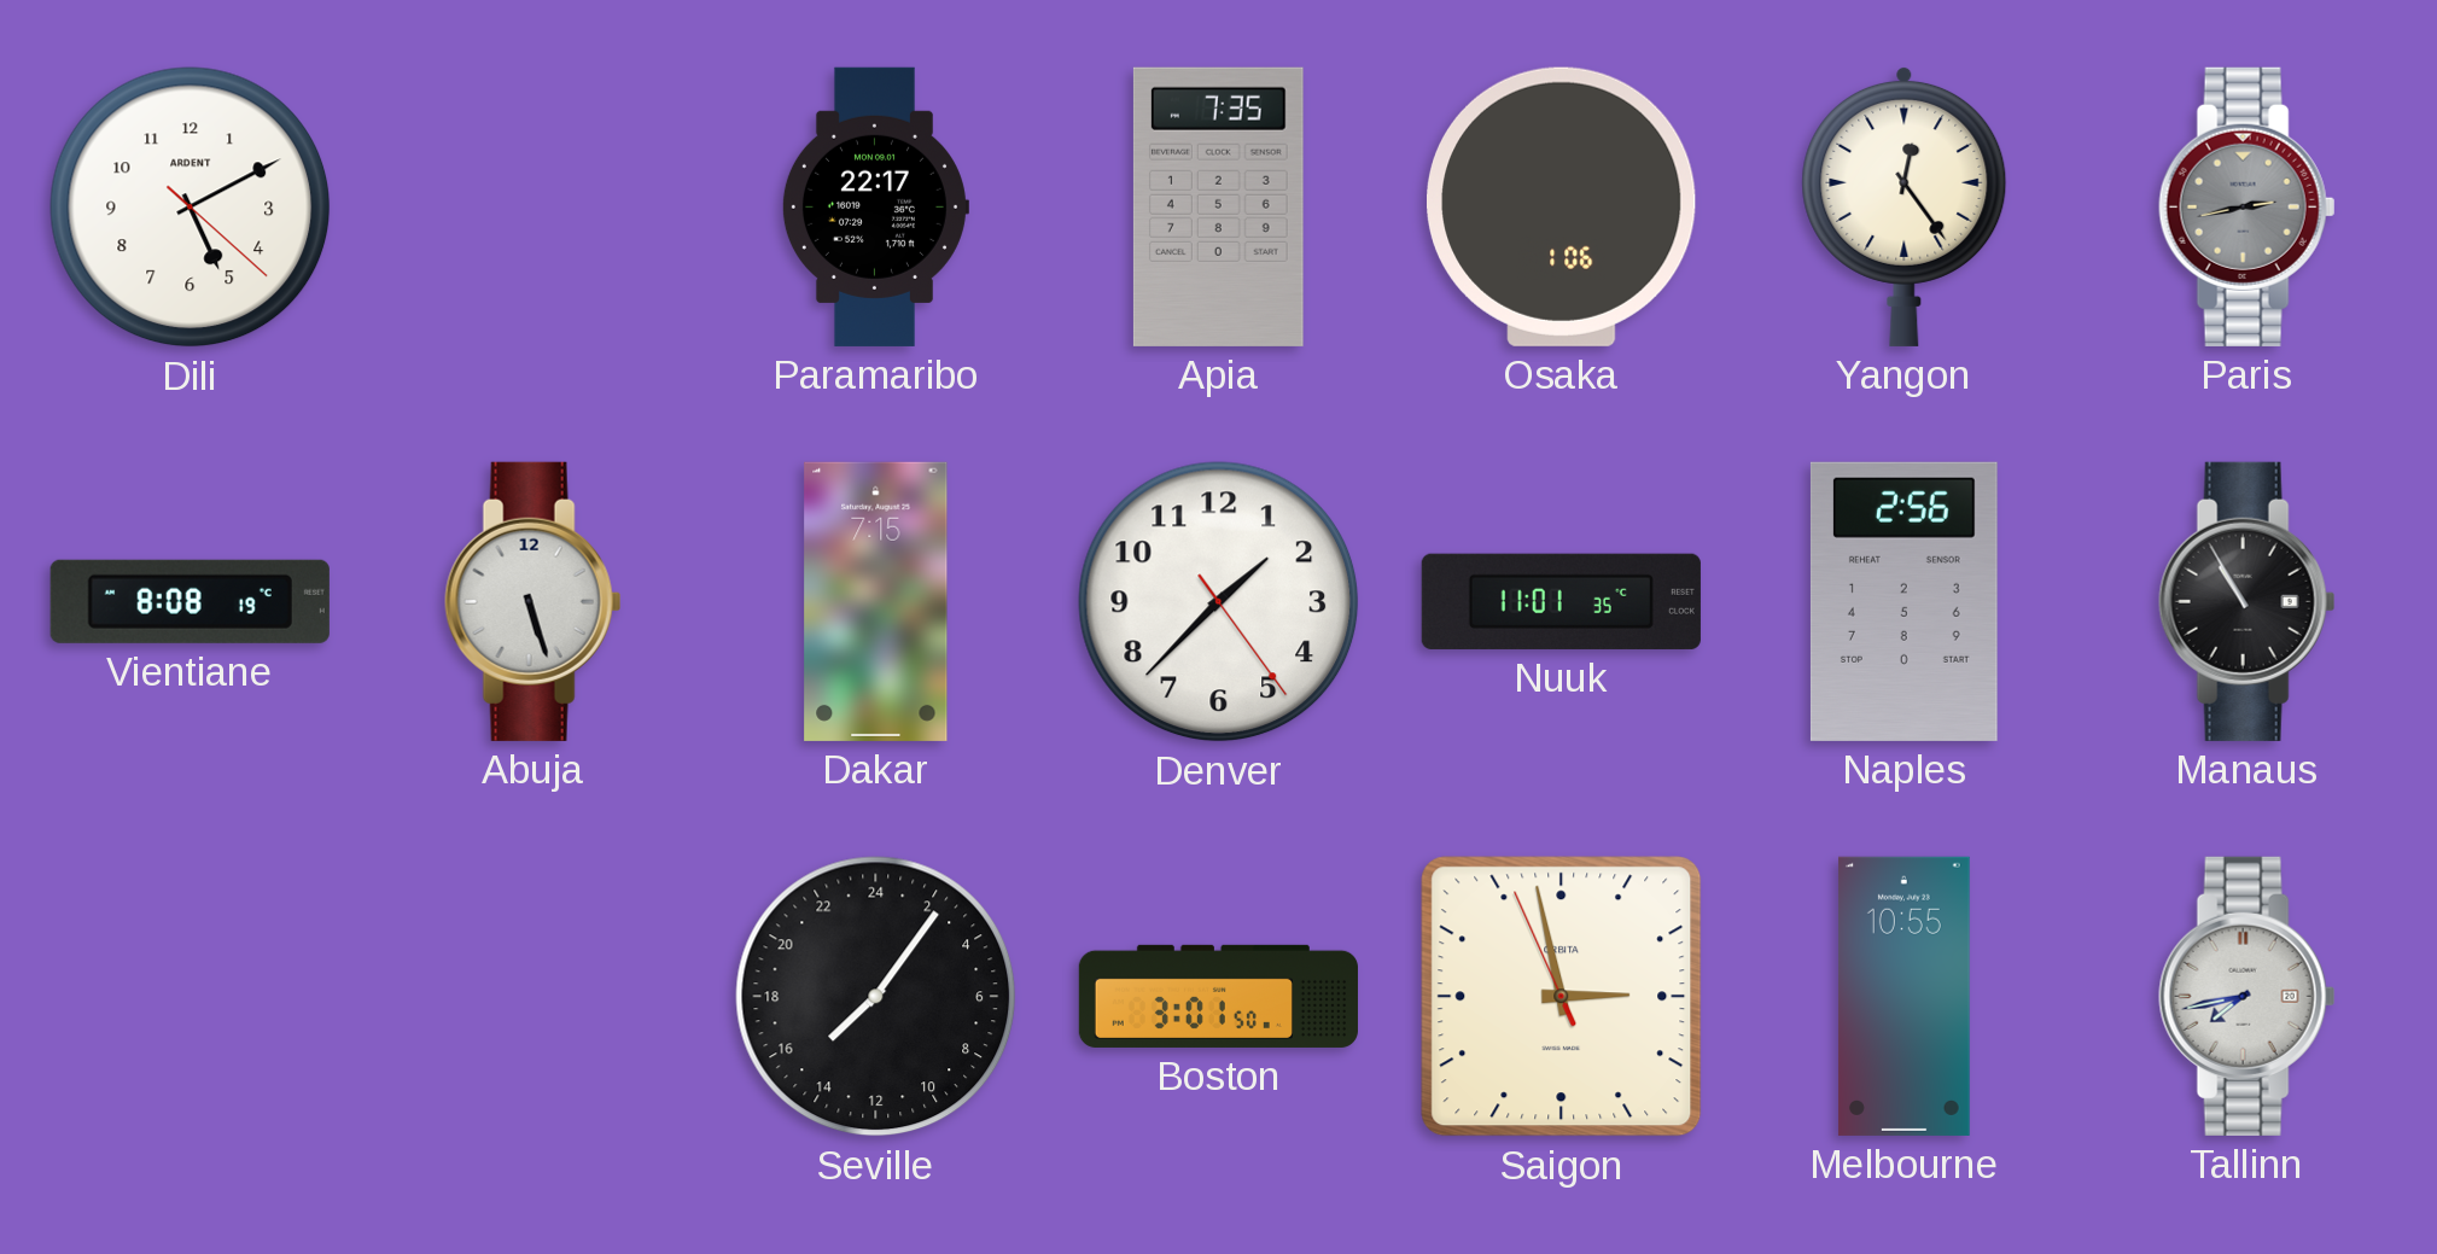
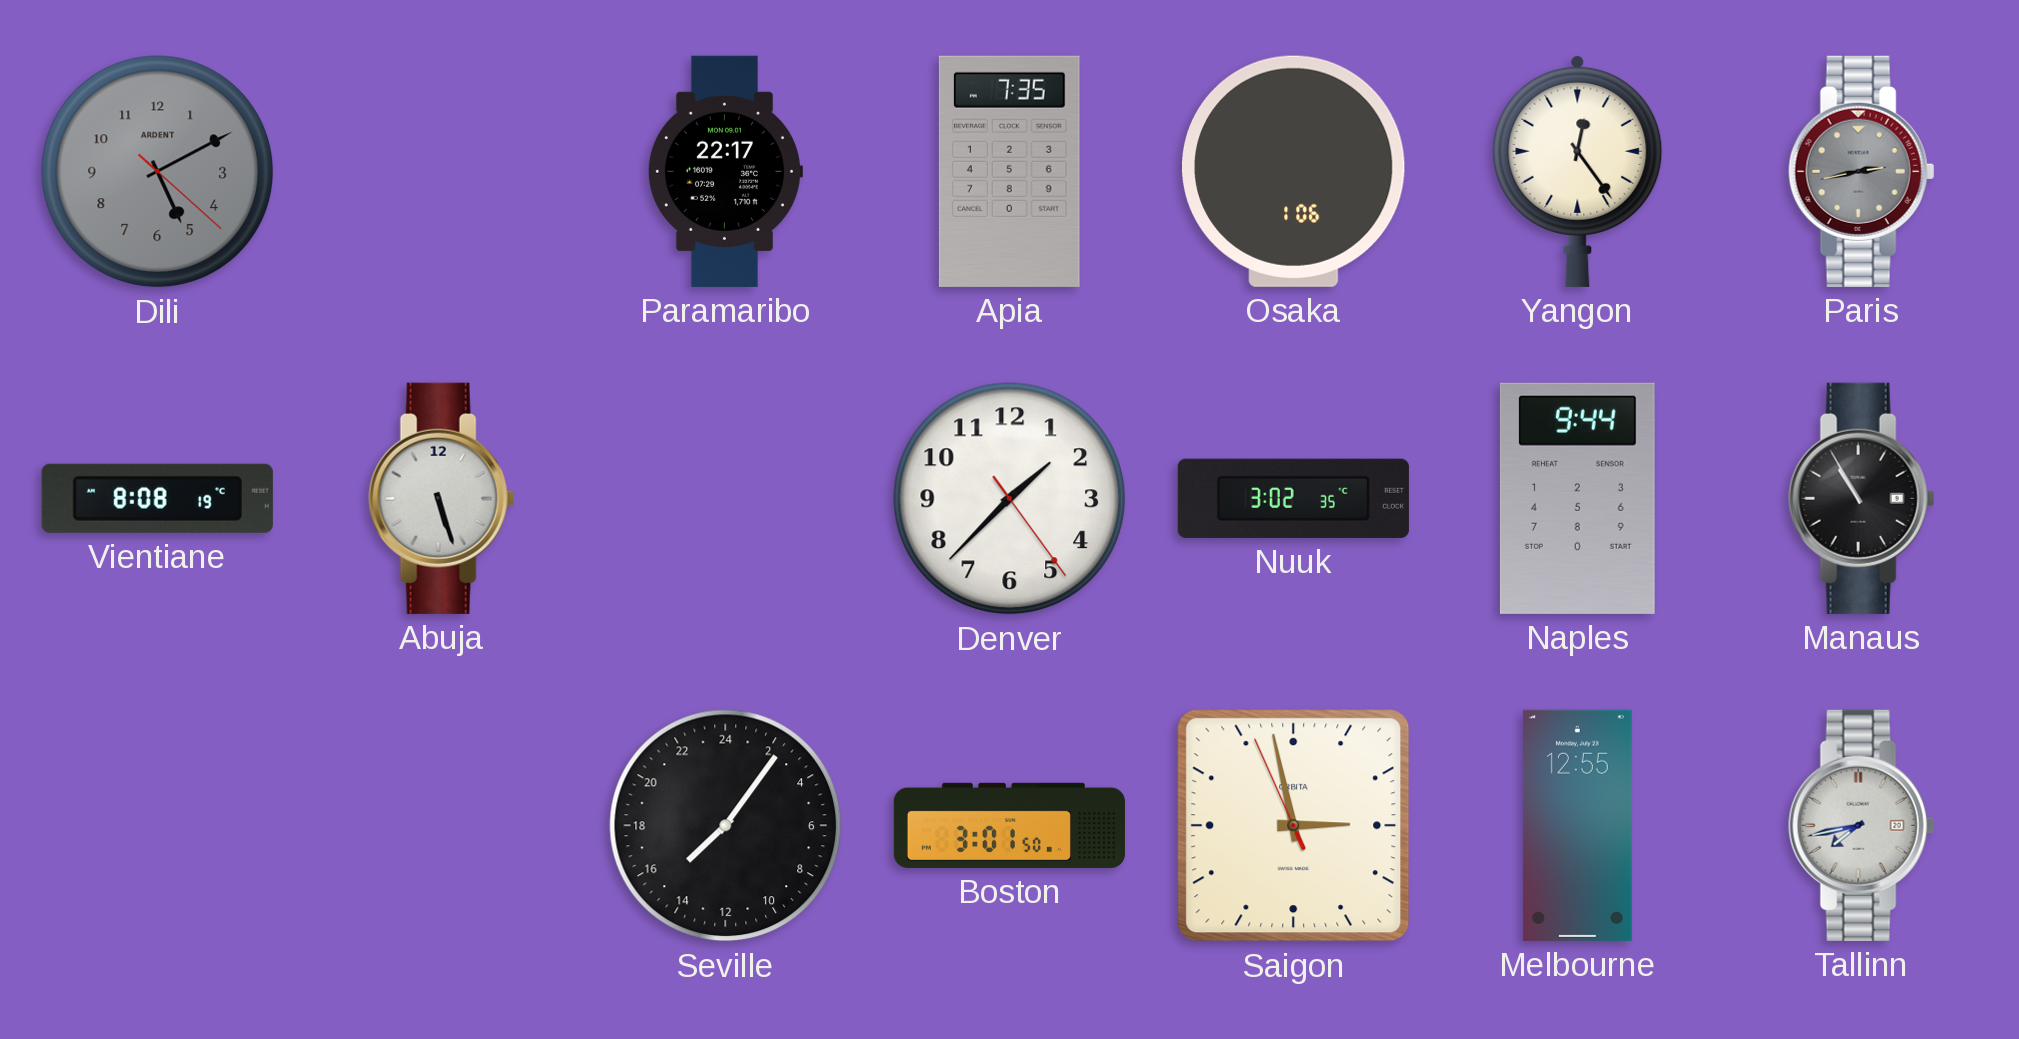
Dili dial: white -> grey (158, 172)
Dakar: 7:15 -> none (876, 601)
Nuuk: 11:01 -> 3:02 (1293, 498)
Naples: 2:56 -> 9:44 (1577, 498)
Melbourne: 10:55 -> 12:55 (1577, 825)
